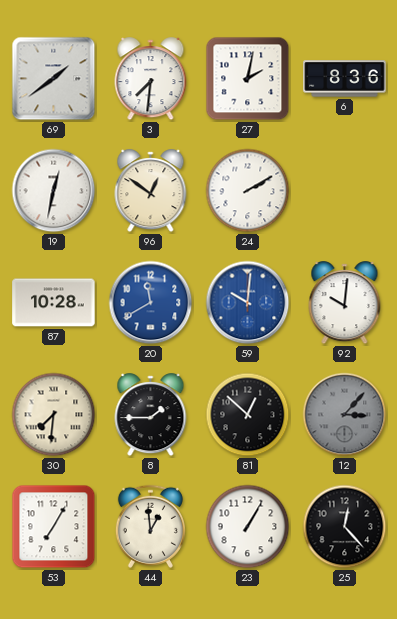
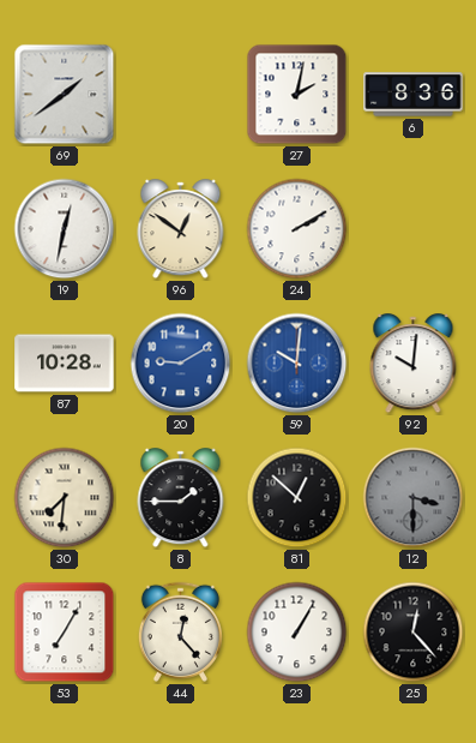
3: 7:31 -> none (151, 79)
20: 11:40 -> 9:10 (181, 364)
12: 3:07 -> 3:30 (414, 498)
44: 12:59 -> 12:23 (180, 631)
